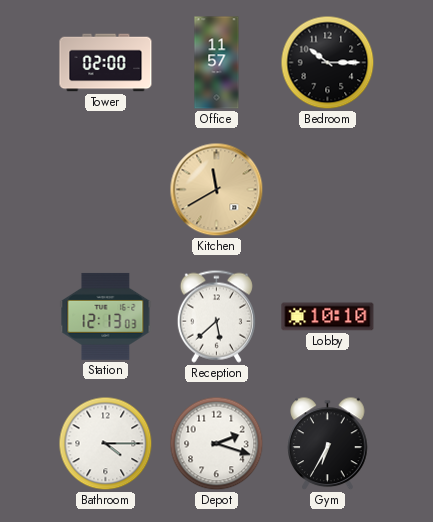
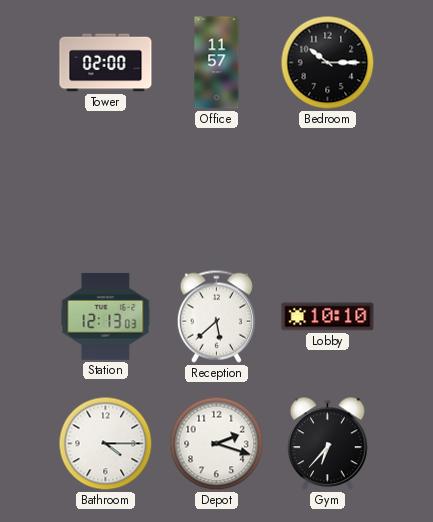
Kitchen: 11:40 -> none (217, 190)
Gym: 6:35 -> 6:37 (328, 444)
